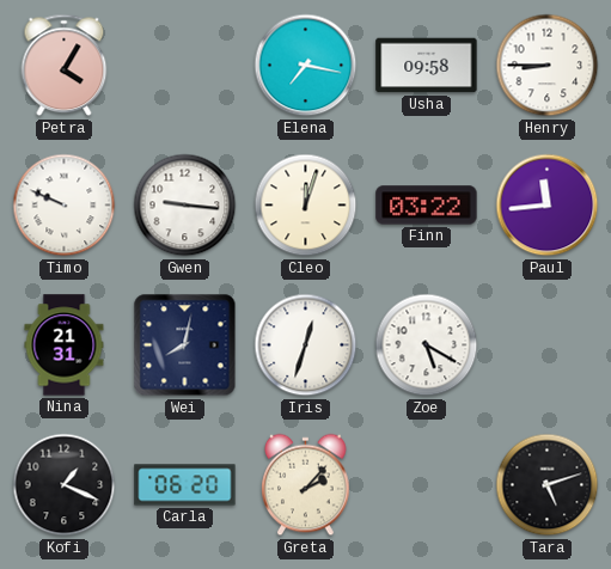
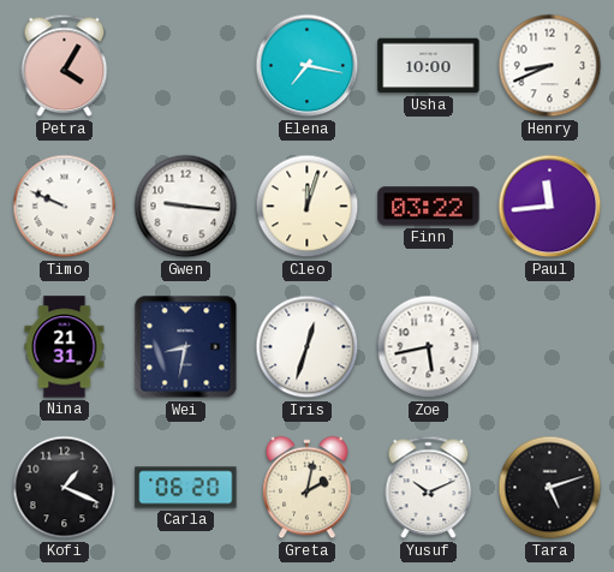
Usha: 09:58 -> 10:00 (429, 66)
Henry: 8:45 -> 8:41 (550, 66)
Wei: 8:02 -> 8:32 (186, 347)
Zoe: 5:20 -> 5:43 (429, 347)
Greta: 2:07 -> 2:02 (308, 488)
Yusuf: none -> 10:11 (429, 488)
